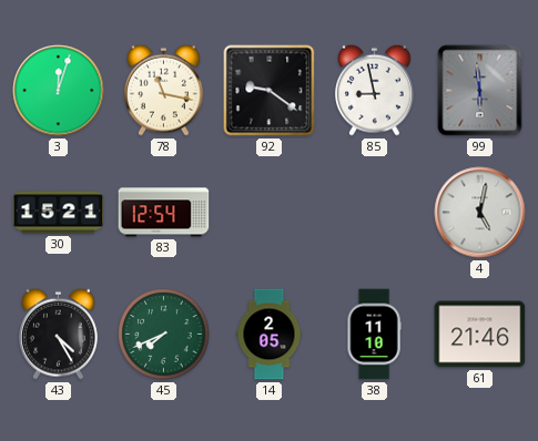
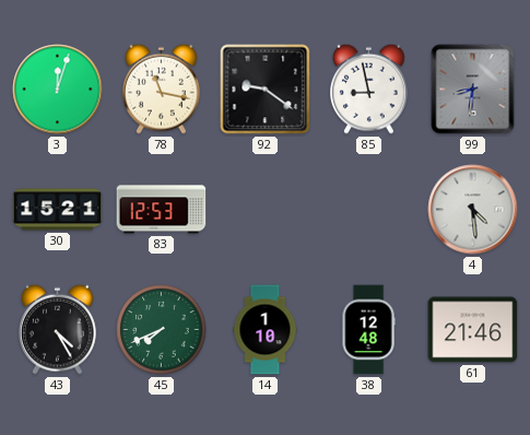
99: 5:59 -> 8:31 (473, 90)
83: 12:54 -> 12:53 (162, 210)
4: 5:02 -> 4:29 (473, 210)
14: 2:05 -> 1:10 (266, 330)
38: 11:10 -> 12:48 (368, 330)
